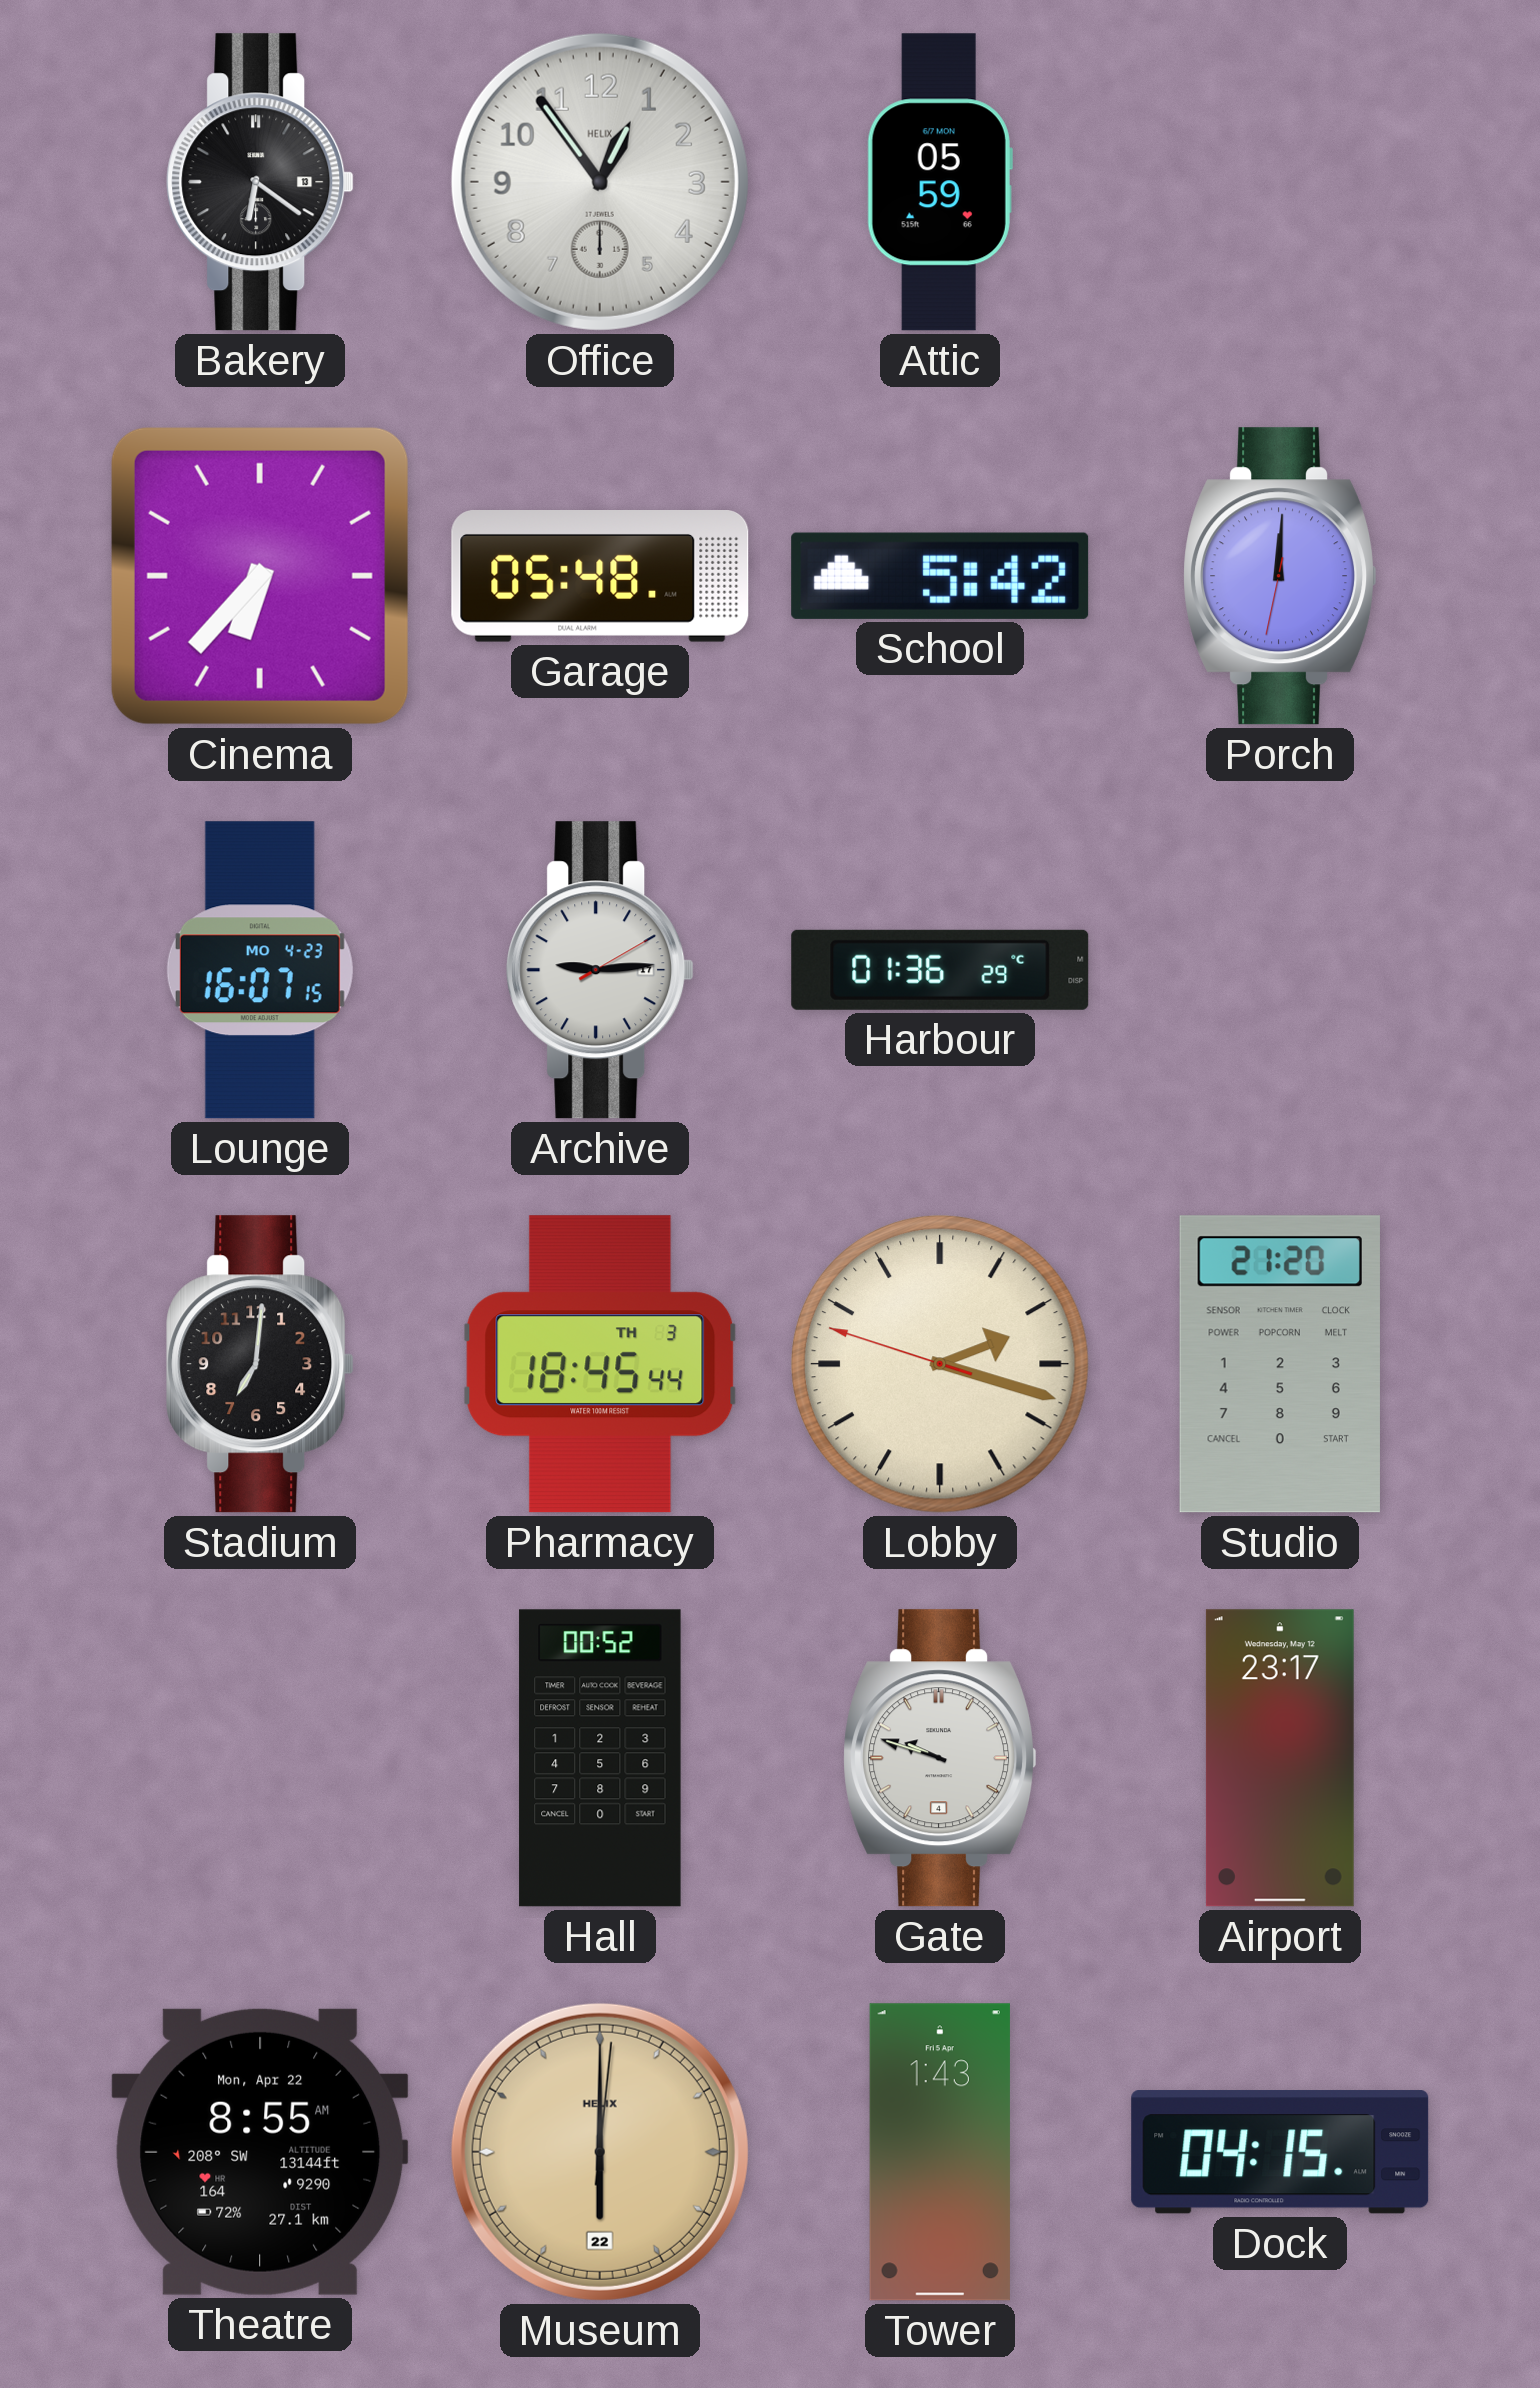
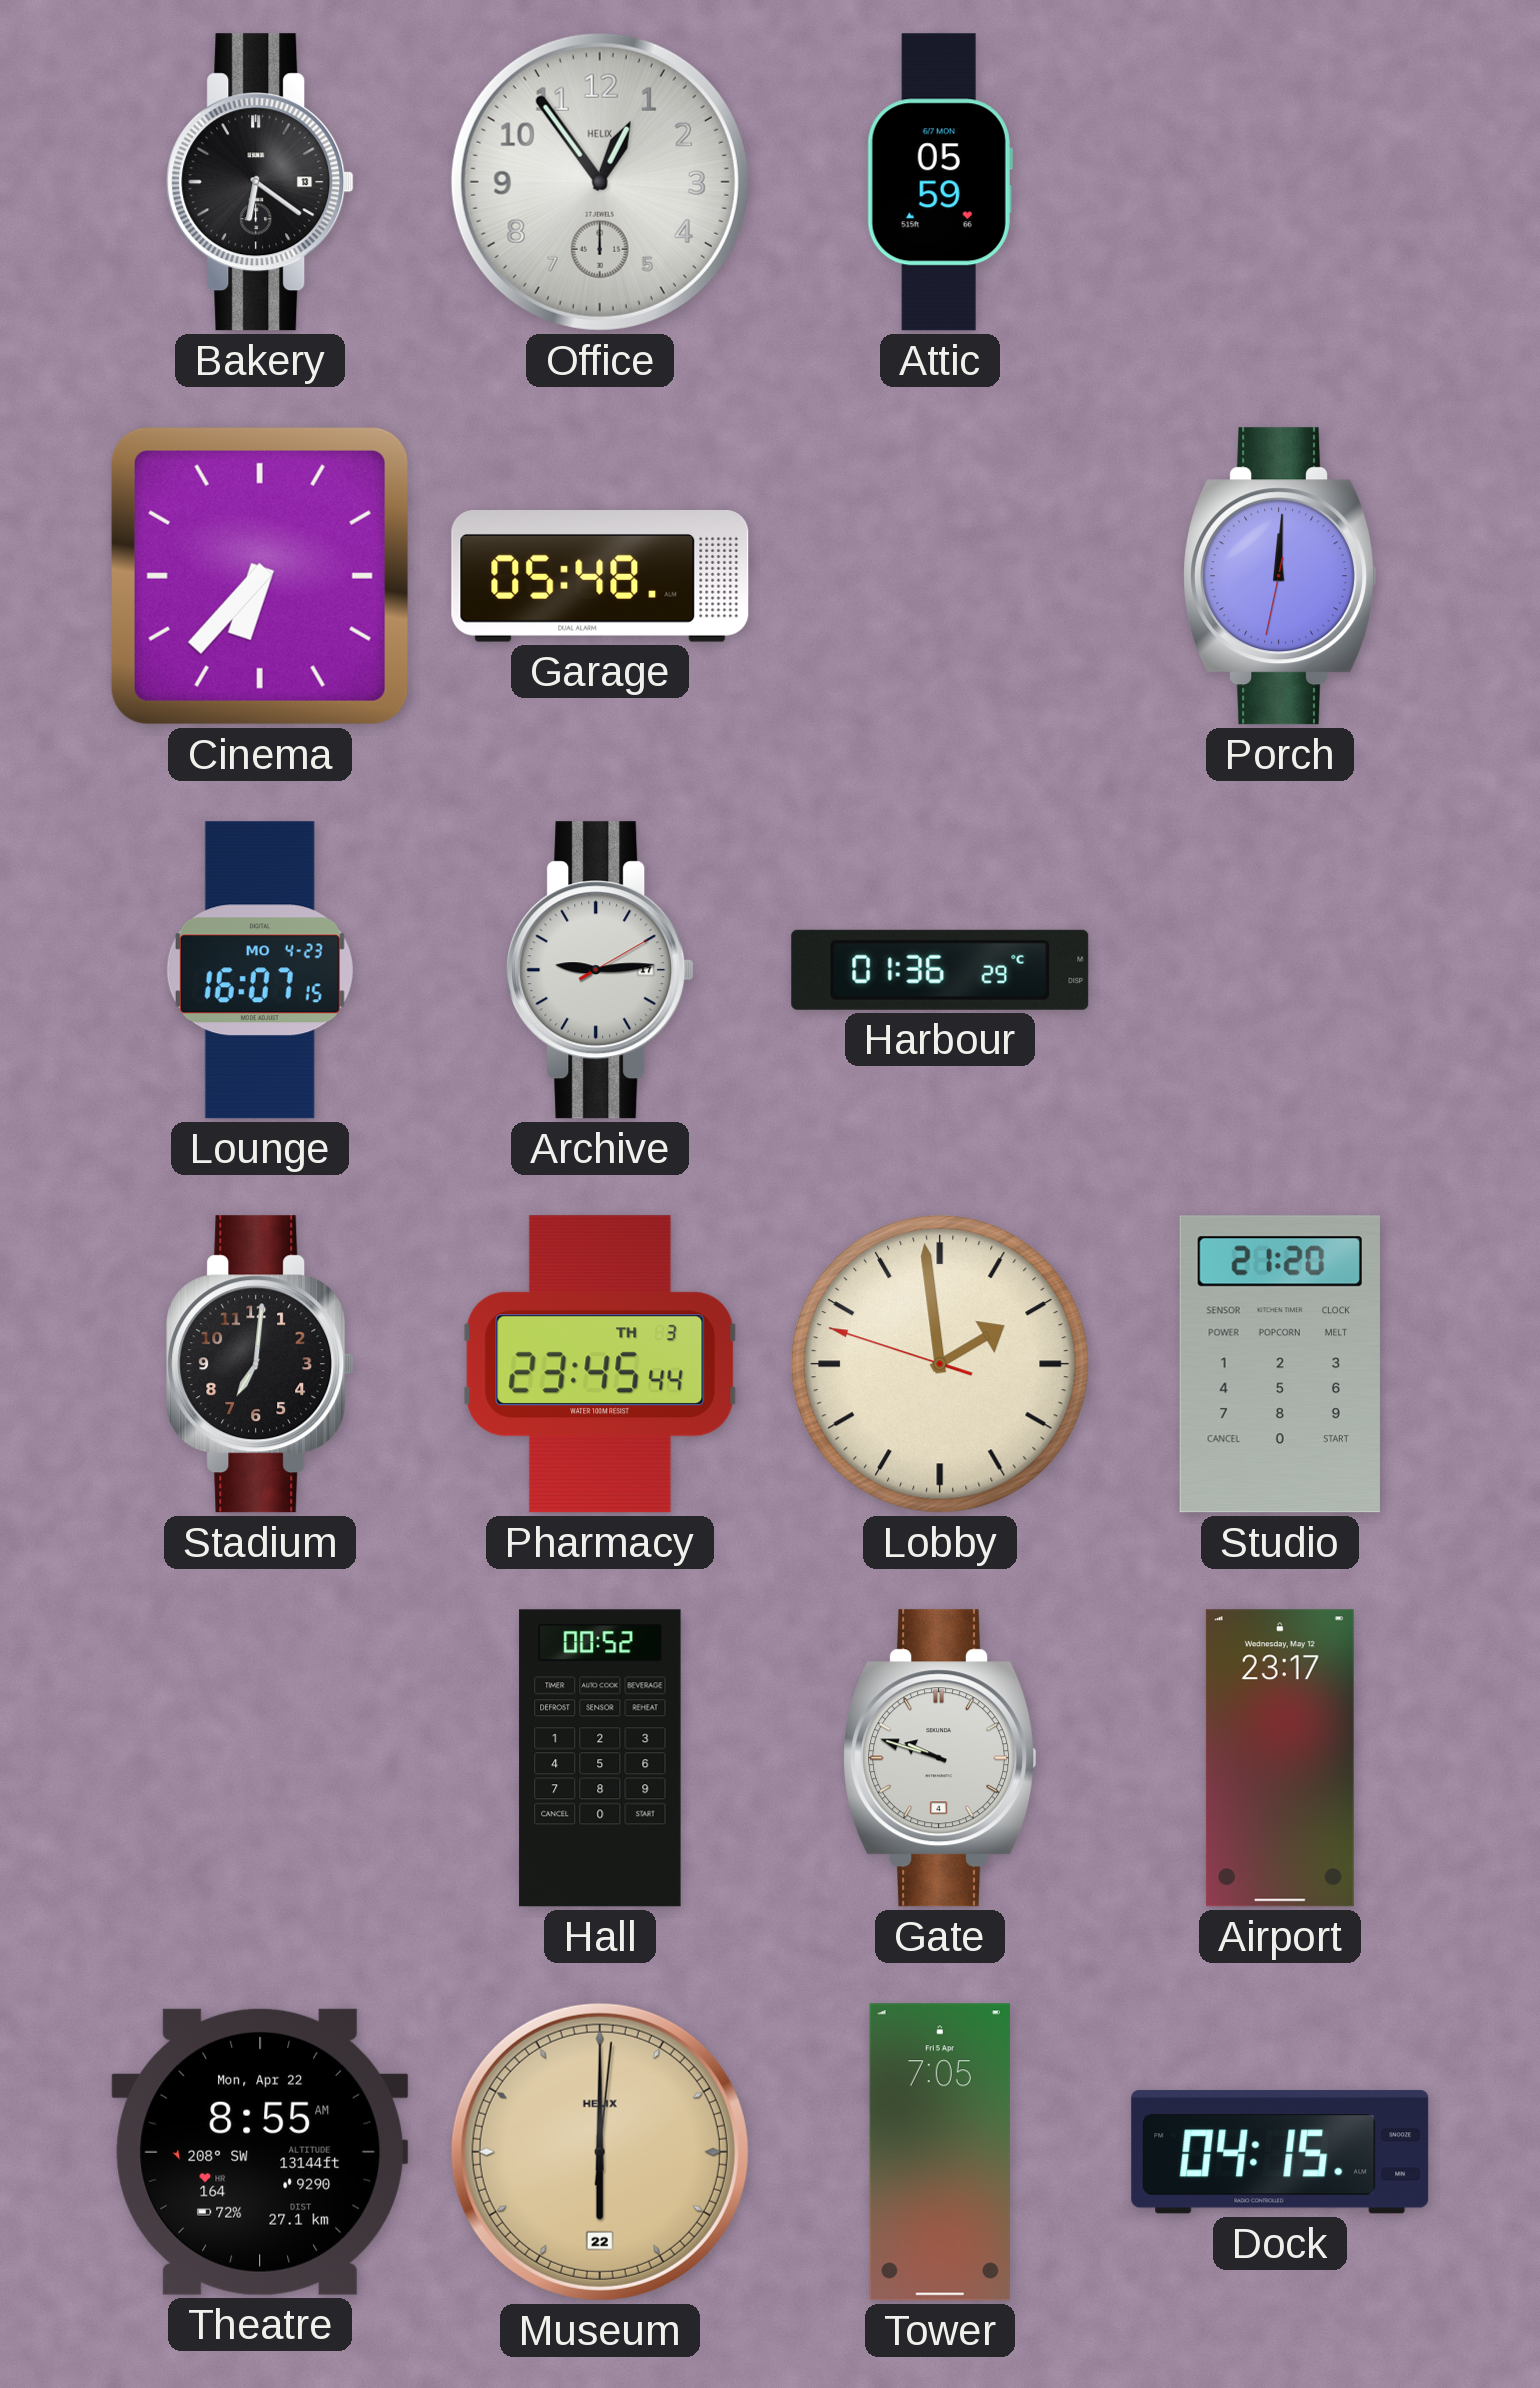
School: 5:42 -> none (940, 576)
Pharmacy: 18:45 -> 23:45 (600, 1364)
Lobby: 2:17 -> 1:58 (940, 1364)
Tower: 1:43 -> 7:05 (940, 2152)
